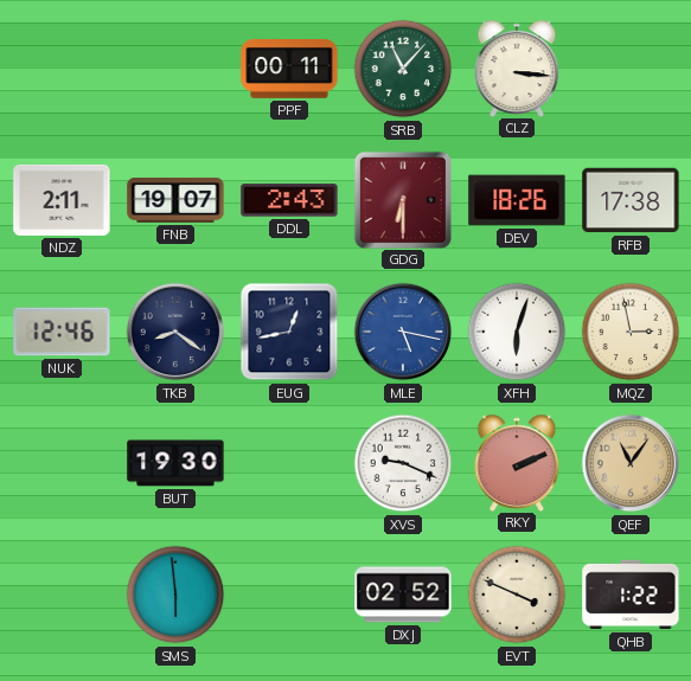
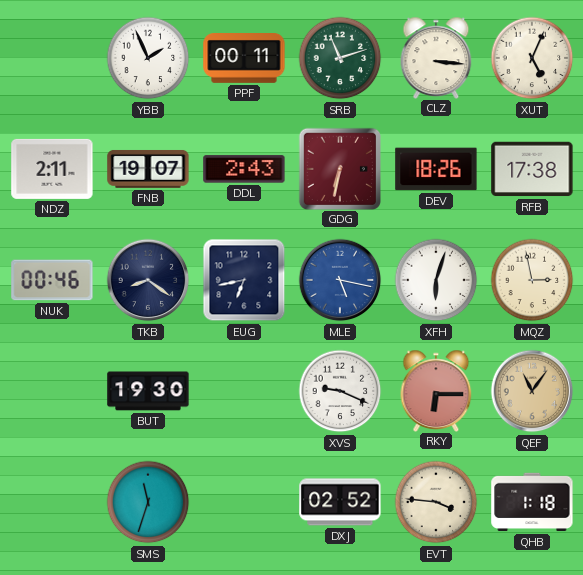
YBB: none -> 1:56 (148, 58)
SRB: 11:07 -> 11:12 (340, 58)
XUT: none -> 5:04 (532, 58)
GDG: 6:30 -> 6:32 (339, 168)
NUK: 12:46 -> 00:46 (52, 280)
EUG: 12:43 -> 6:43 (244, 280)
RKY: 2:11 -> 6:15 (436, 390)
SMS: 5:59 -> 11:33 (148, 502)
EVT: 3:49 -> 3:46 (436, 502)
QHB: 1:22 -> 1:18 (532, 502)
